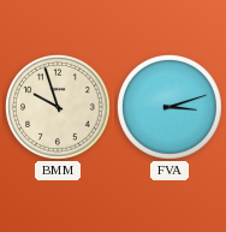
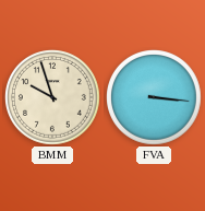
FVA: 3:12 -> 3:16 (155, 98)
